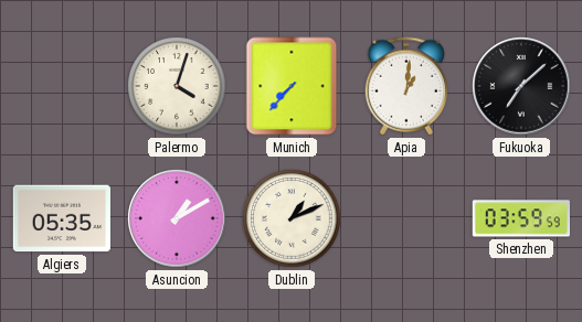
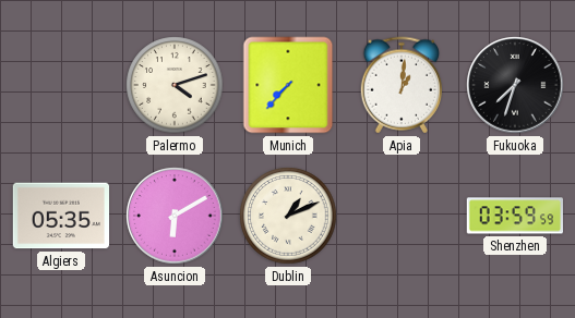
Palermo: 4:03 -> 4:12 (175, 85)
Fukuoka: 7:08 -> 7:33 (515, 85)
Asuncion: 1:10 -> 6:10 (175, 216)
